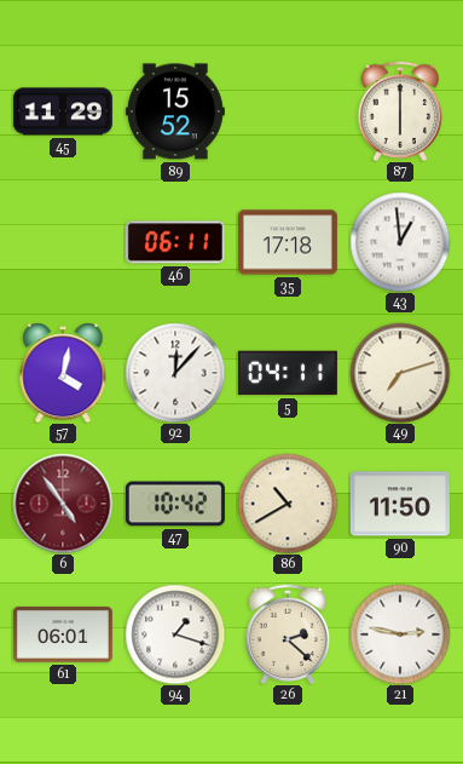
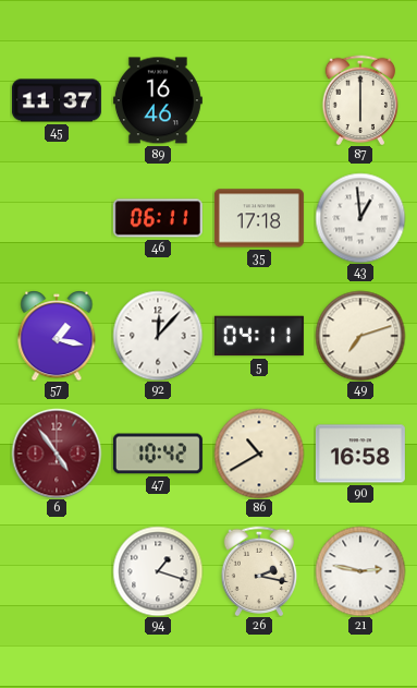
45: 11:29 -> 11:37 (57, 100)
89: 15:52 -> 16:46 (158, 100)
57: 4:02 -> 1:17 (57, 336)
90: 11:50 -> 16:58 (360, 454)
61: 06:01 -> none (63, 634)
26: 2:22 -> 2:17 (259, 571)
